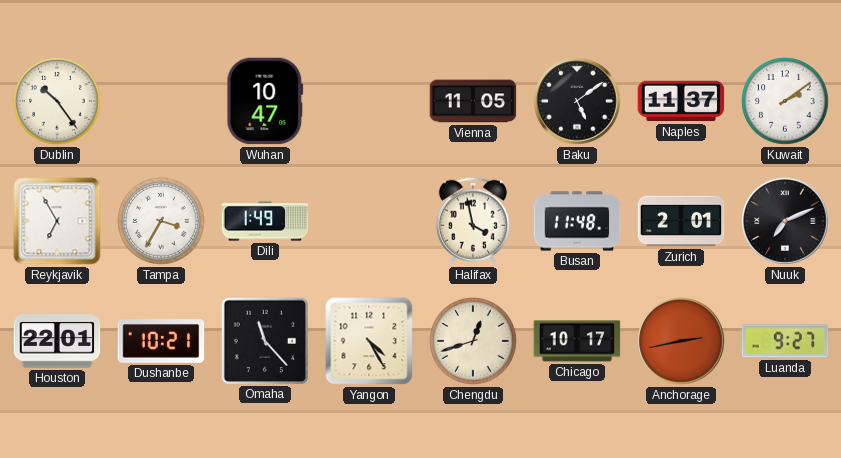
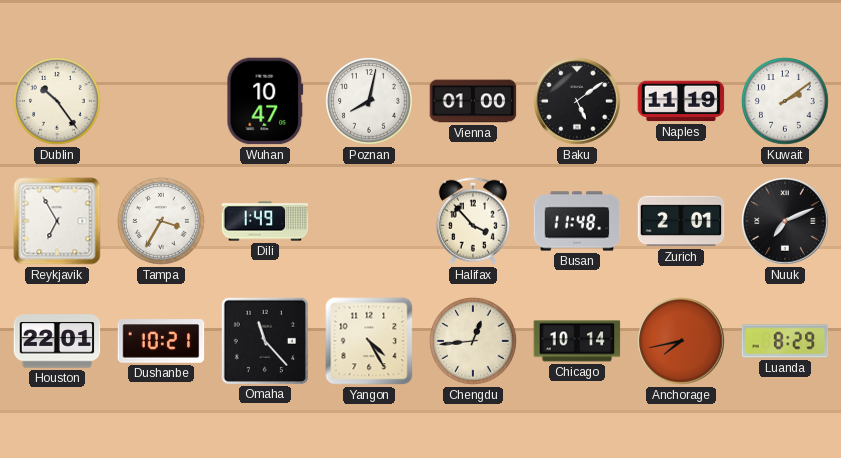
Poznan: none -> 8:02 (369, 101)
Vienna: 11:05 -> 01:00 (473, 101)
Naples: 11:37 -> 11:19 (681, 101)
Halifax: 3:58 -> 3:53 (473, 221)
Chengdu: 12:42 -> 12:44 (473, 341)
Chicago: 10:17 -> 10:14 (577, 341)
Anchorage: 2:43 -> 7:43 (681, 341)
Luanda: 9:27 -> 8:29 (785, 341)
